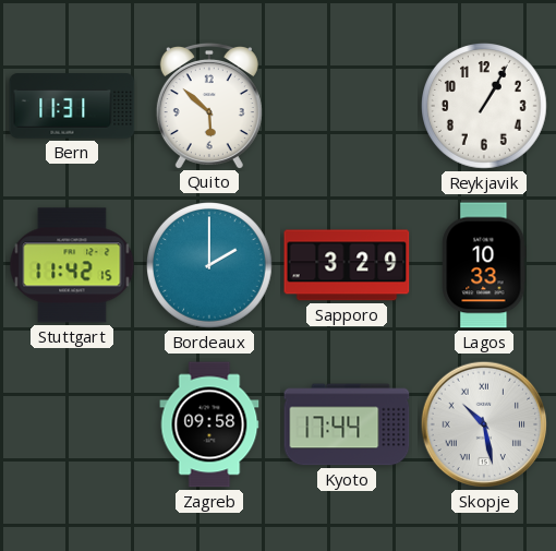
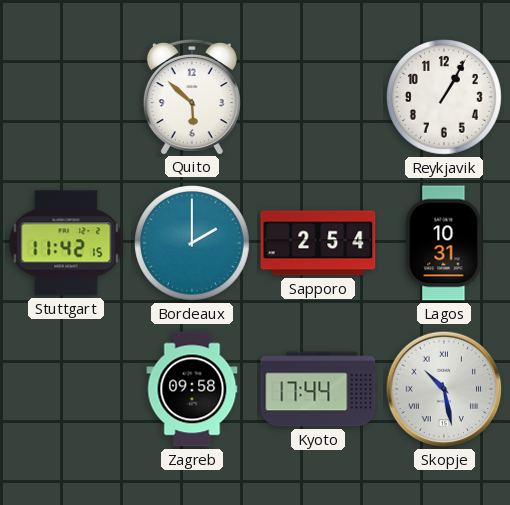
Bern: 11:31 -> none (72, 106)
Sapporo: 3:29 -> 2:54 (318, 243)
Lagos: 10:33 -> 10:31 (444, 243)
